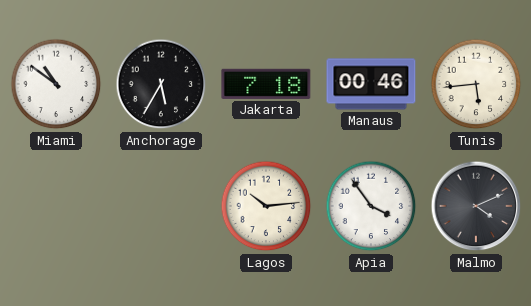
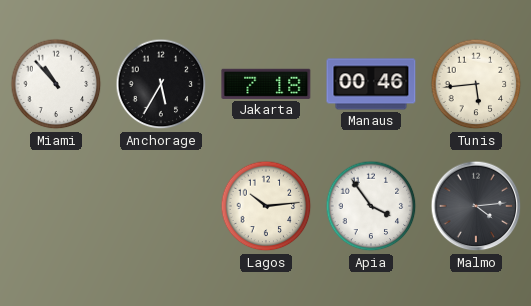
Miami: 10:51 -> 10:53 (56, 84)
Malmo: 4:11 -> 4:14 (476, 206)
